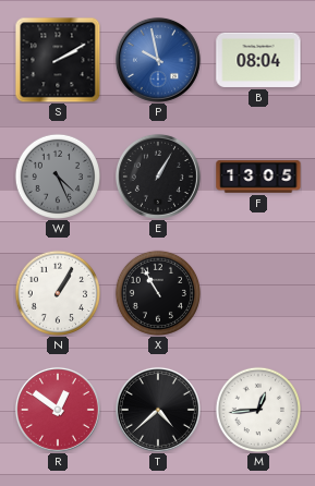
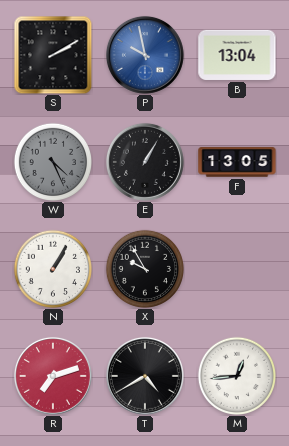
B: 08:04 -> 13:04 (237, 55)
X: 10:55 -> 9:55 (144, 268)
R: 12:51 -> 7:12 (53, 376)
T: 4:38 -> 4:40 (145, 376)
